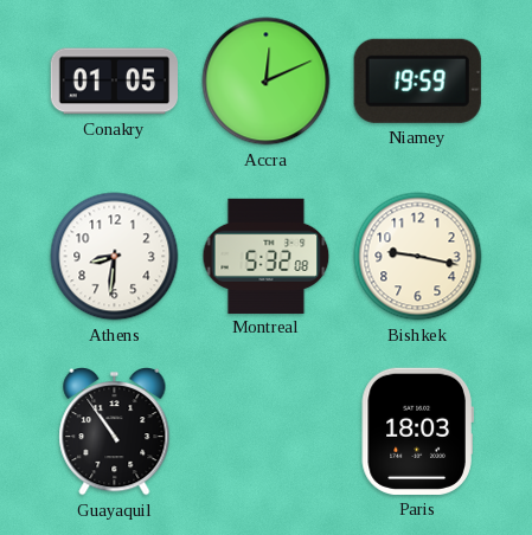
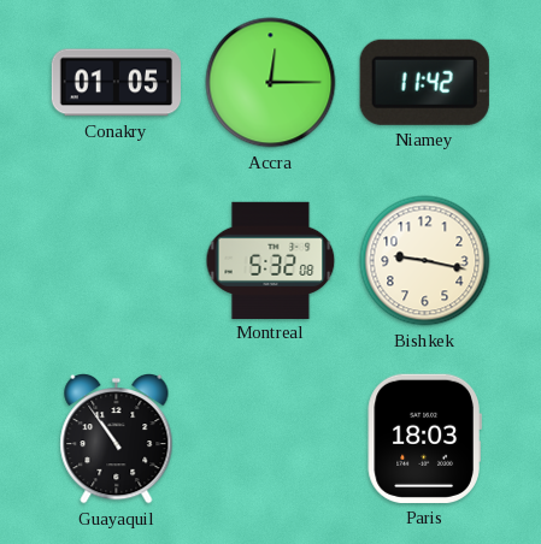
Accra: 12:11 -> 12:15 (271, 83)
Niamey: 19:59 -> 11:42 (424, 82)
Athens: 8:31 -> none (115, 257)
